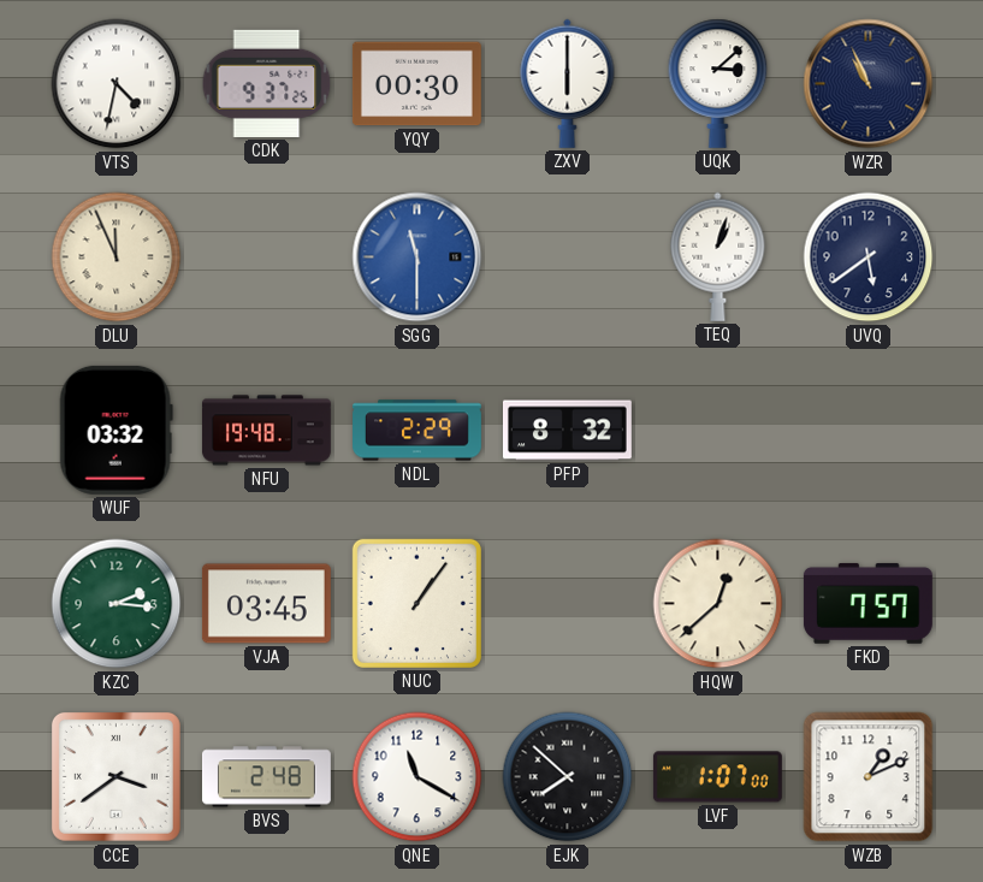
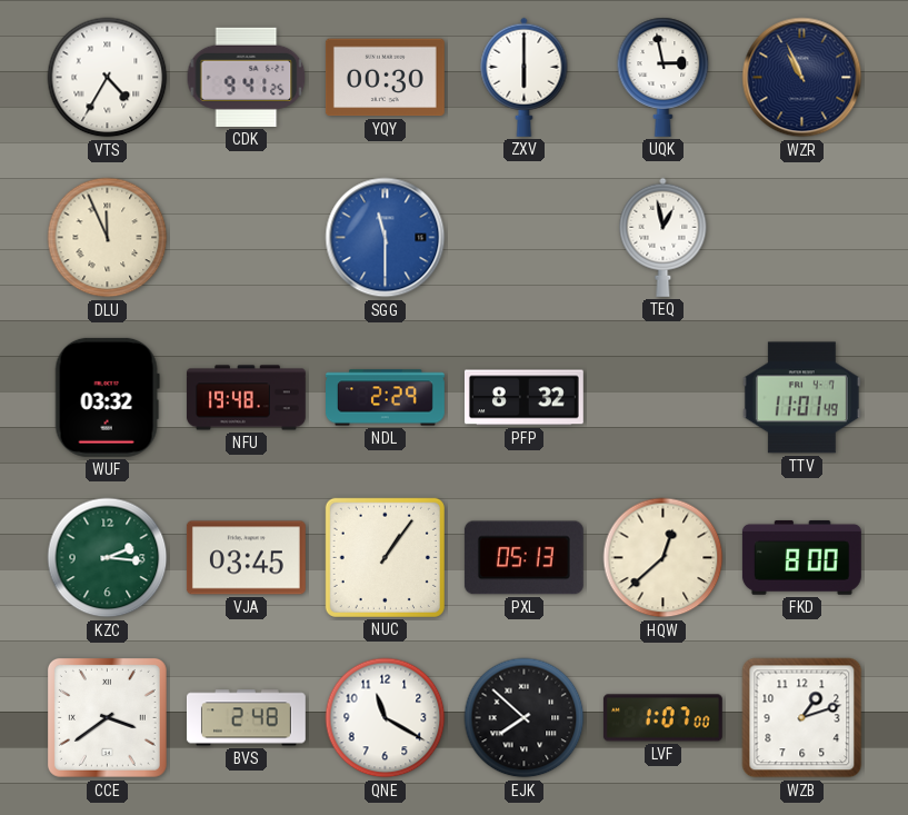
VTS: 4:32 -> 4:35 (108, 78)
CDK: 9:37 -> 9:41 (247, 77)
UQK: 3:08 -> 2:58 (663, 77)
TEQ: 1:03 -> 12:58 (663, 237)
UVQ: 5:39 -> none (869, 258)
TTV: none -> 11:01 (801, 398)
PXL: none -> 05:13 (523, 558)
FKD: 7:57 -> 8:00 (801, 557)
WZB: 1:11 -> 1:12 (802, 718)
